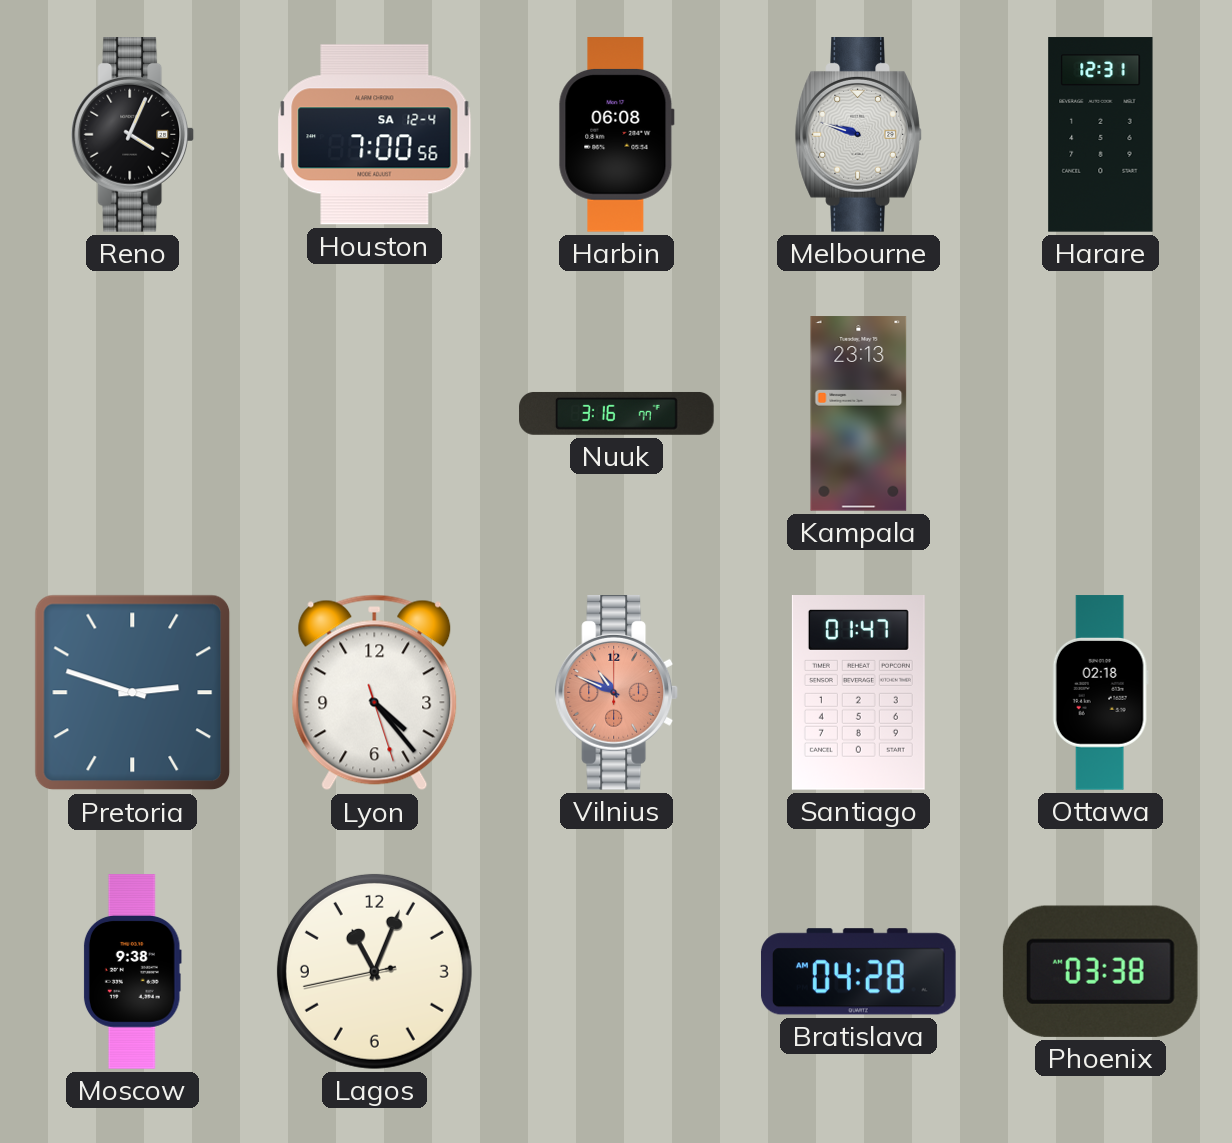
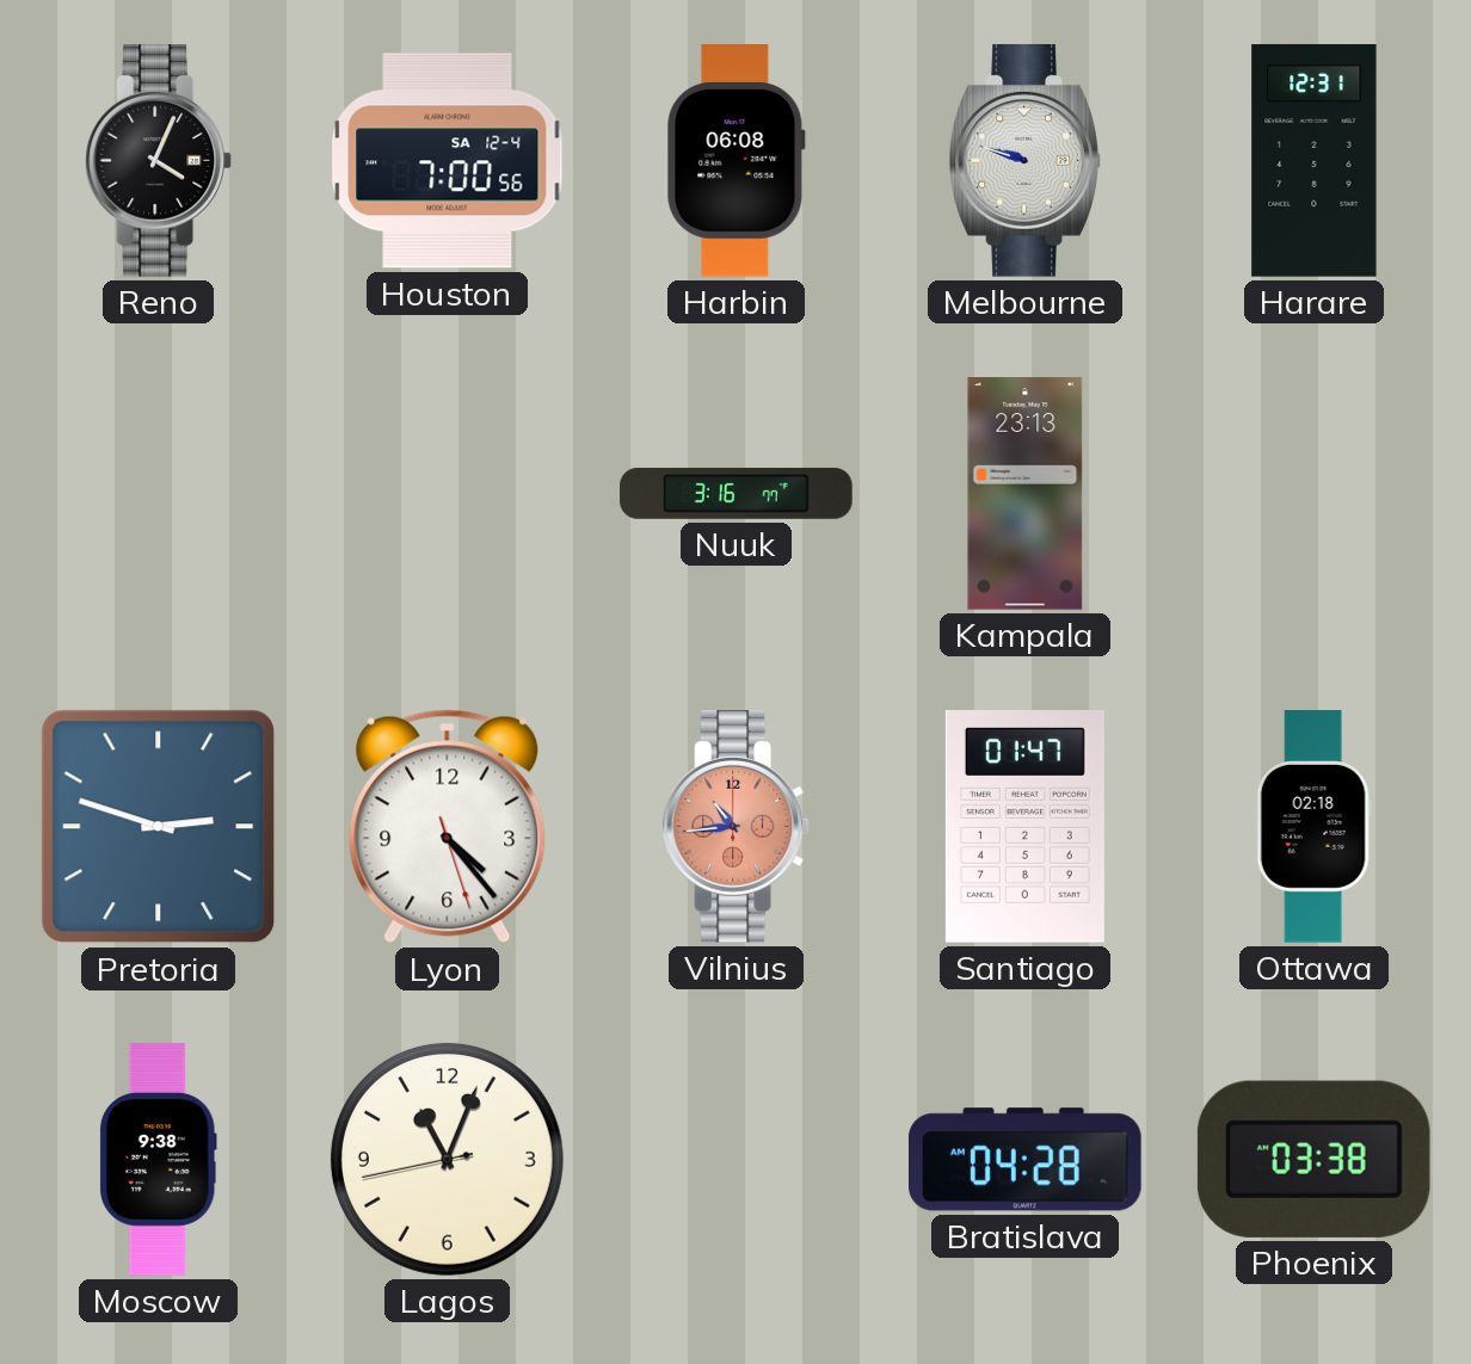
Vilnius: 10:49 -> 10:44 (737, 827)
